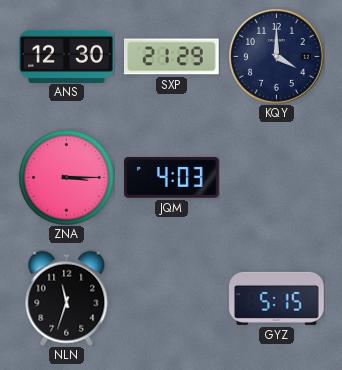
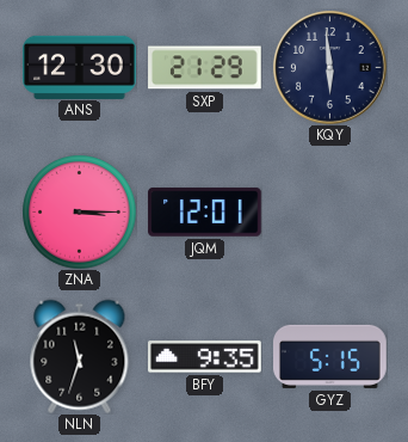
KQY: 4:00 -> 5:59 (330, 68)
JQM: 4:03 -> 12:01 (205, 213)
BFY: none -> 9:35 (205, 357)
